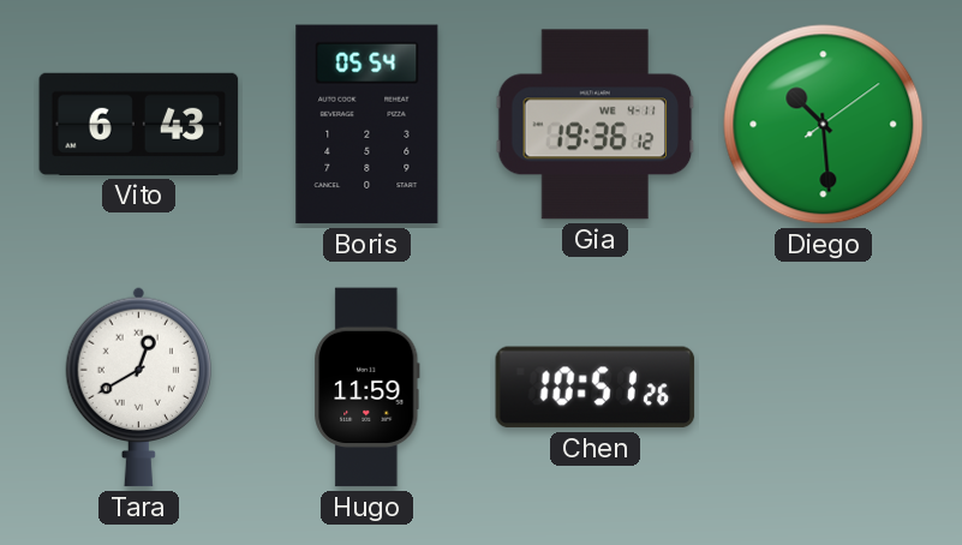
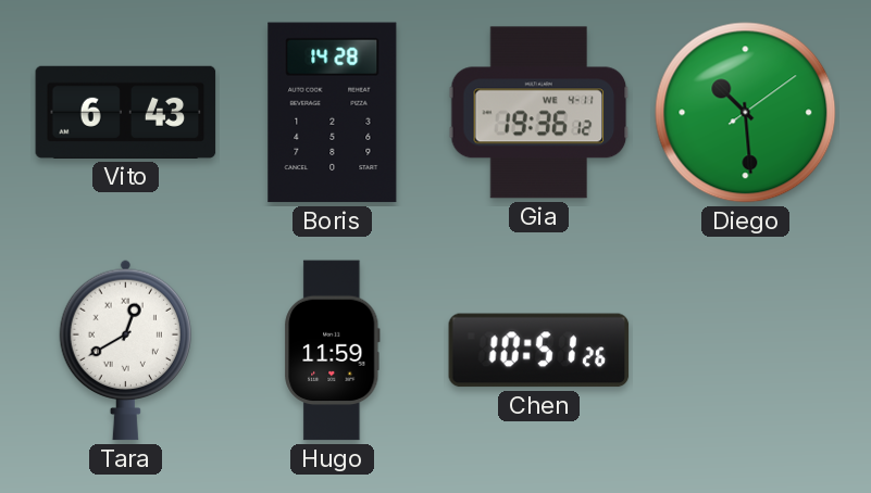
Boris: 05:54 -> 14:28 (333, 113)
